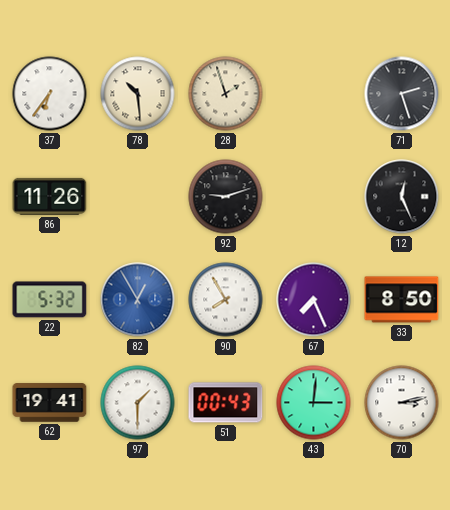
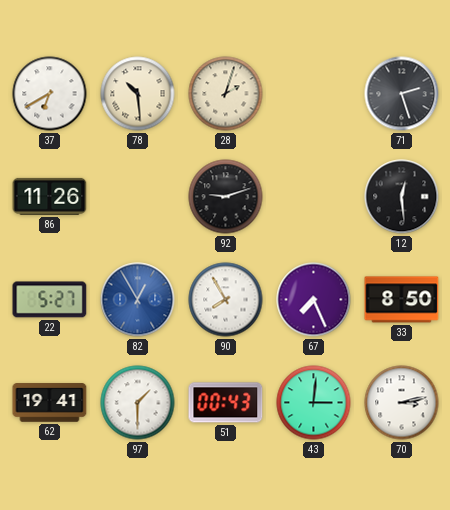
37: 6:36 -> 6:40 (50, 94)
28: 1:57 -> 2:03 (226, 94)
12: 12:26 -> 12:29 (402, 197)
22: 5:32 -> 5:27 (50, 300)
